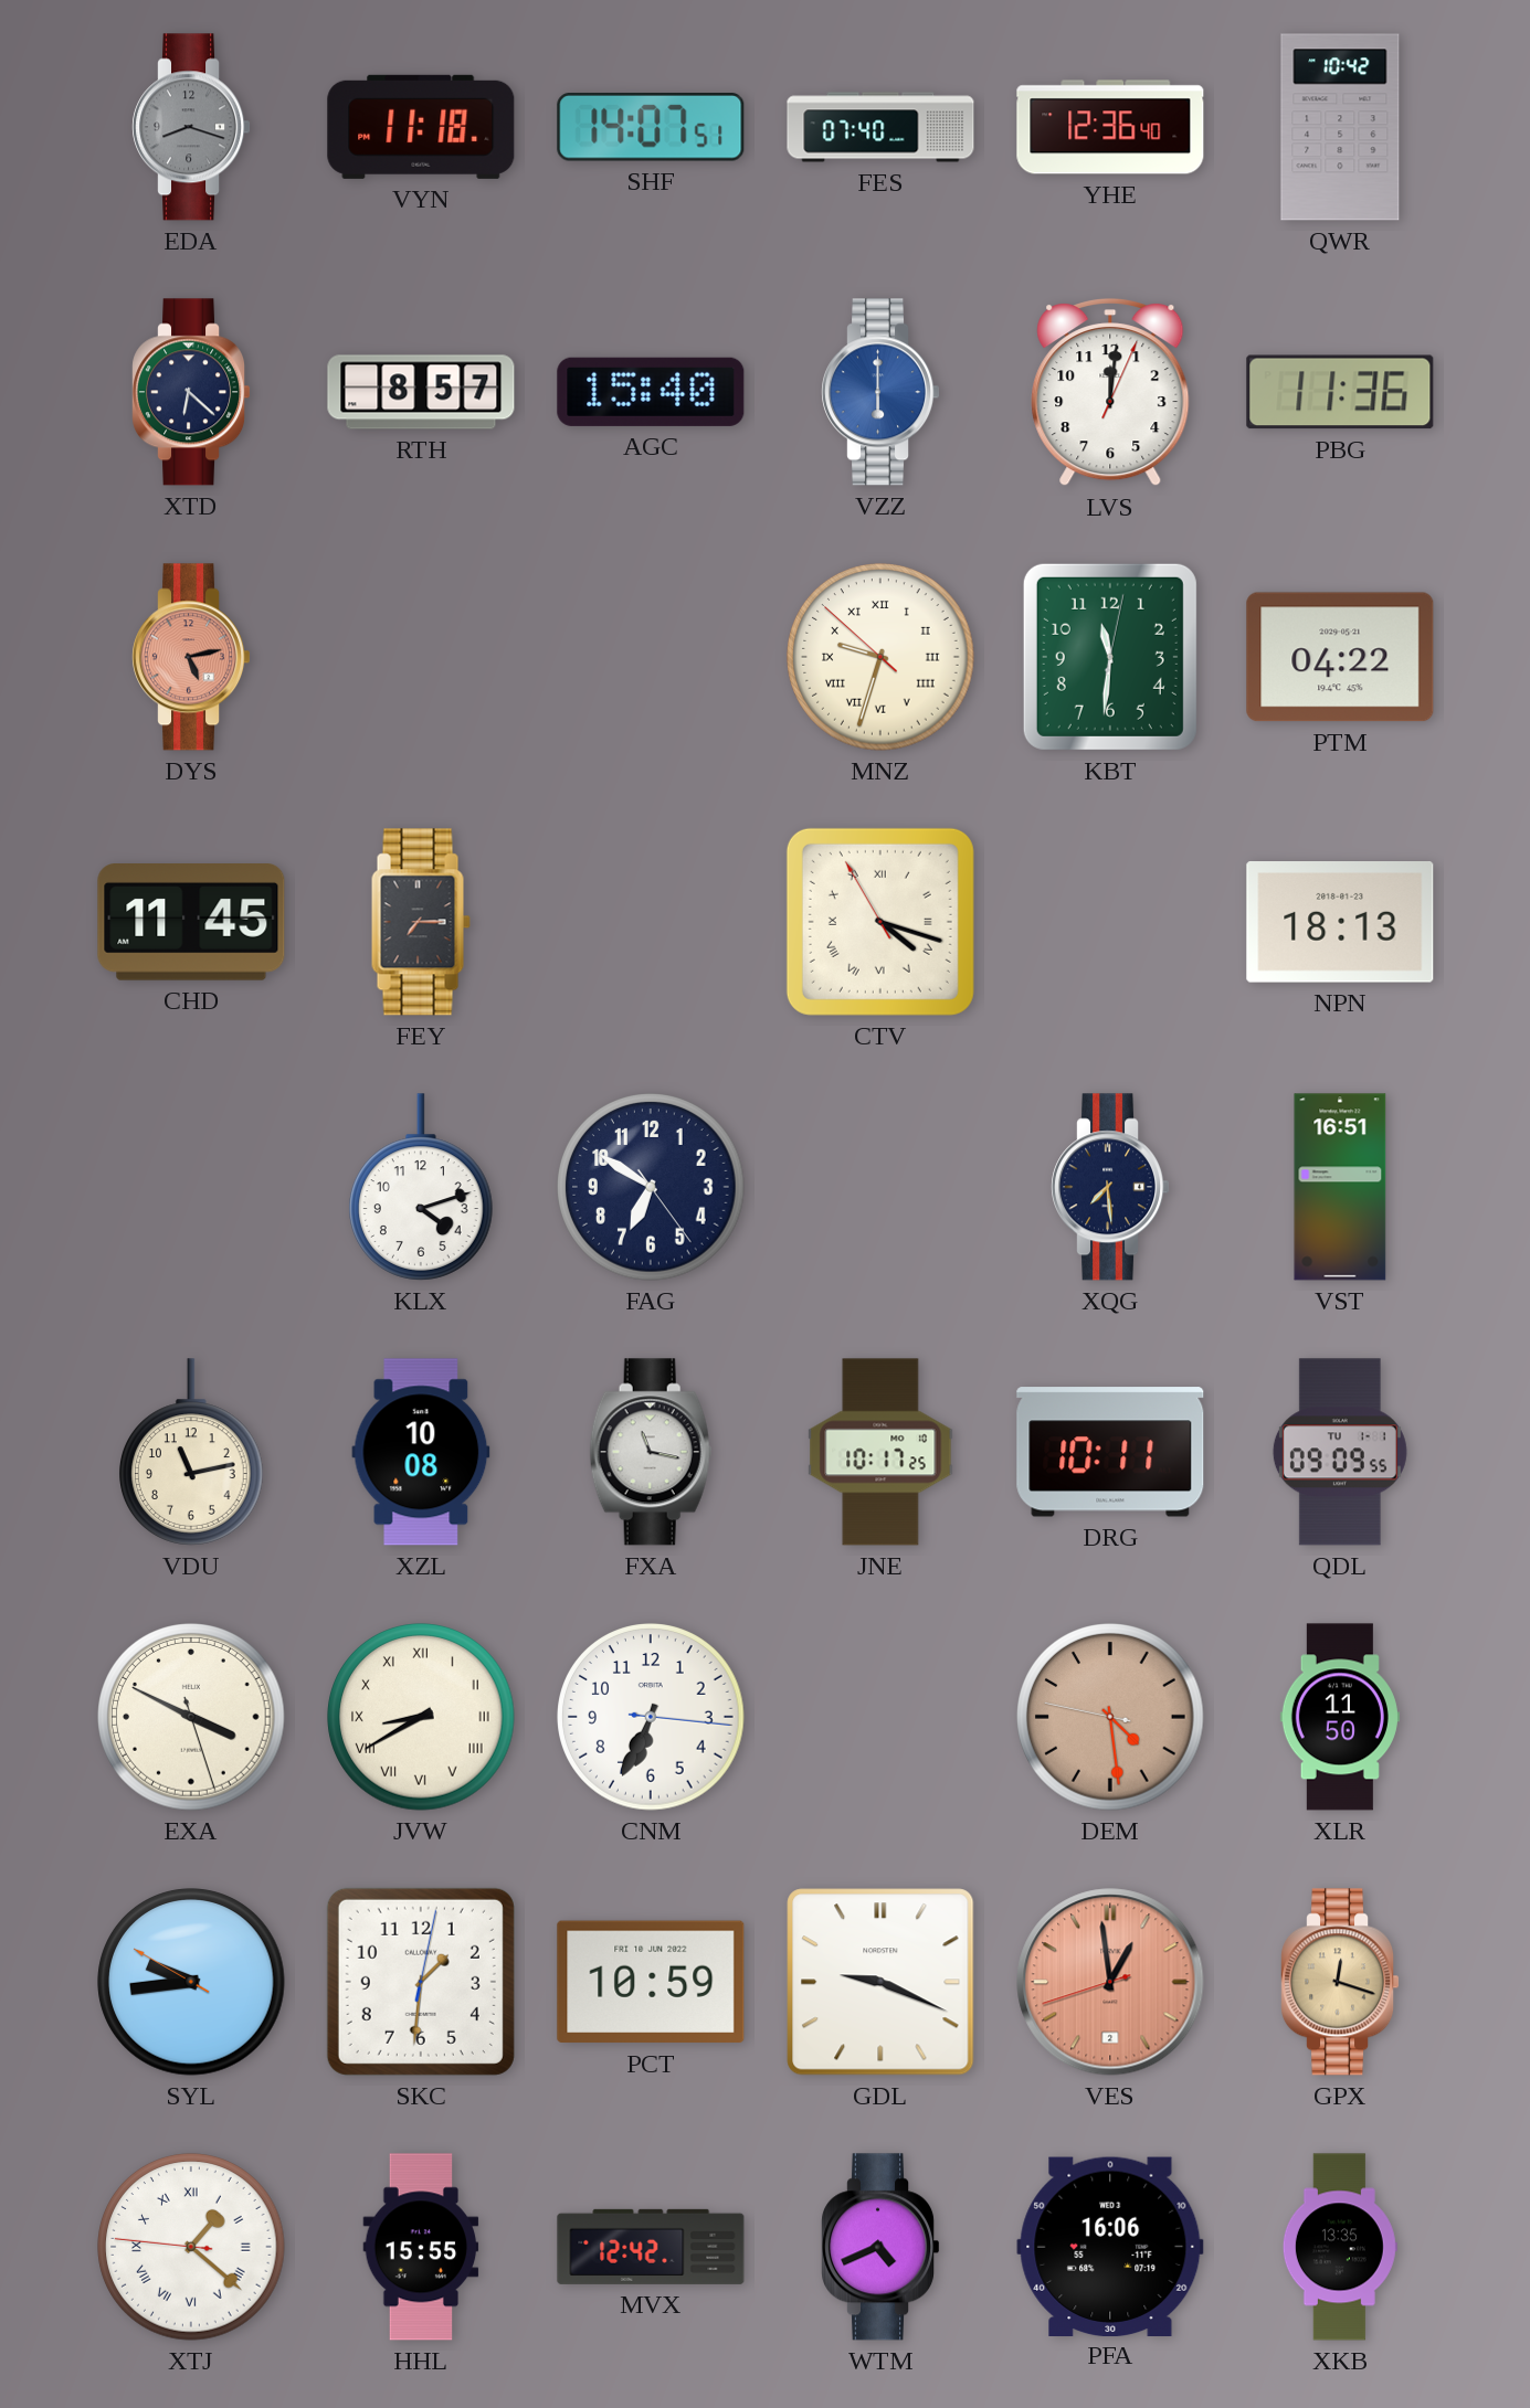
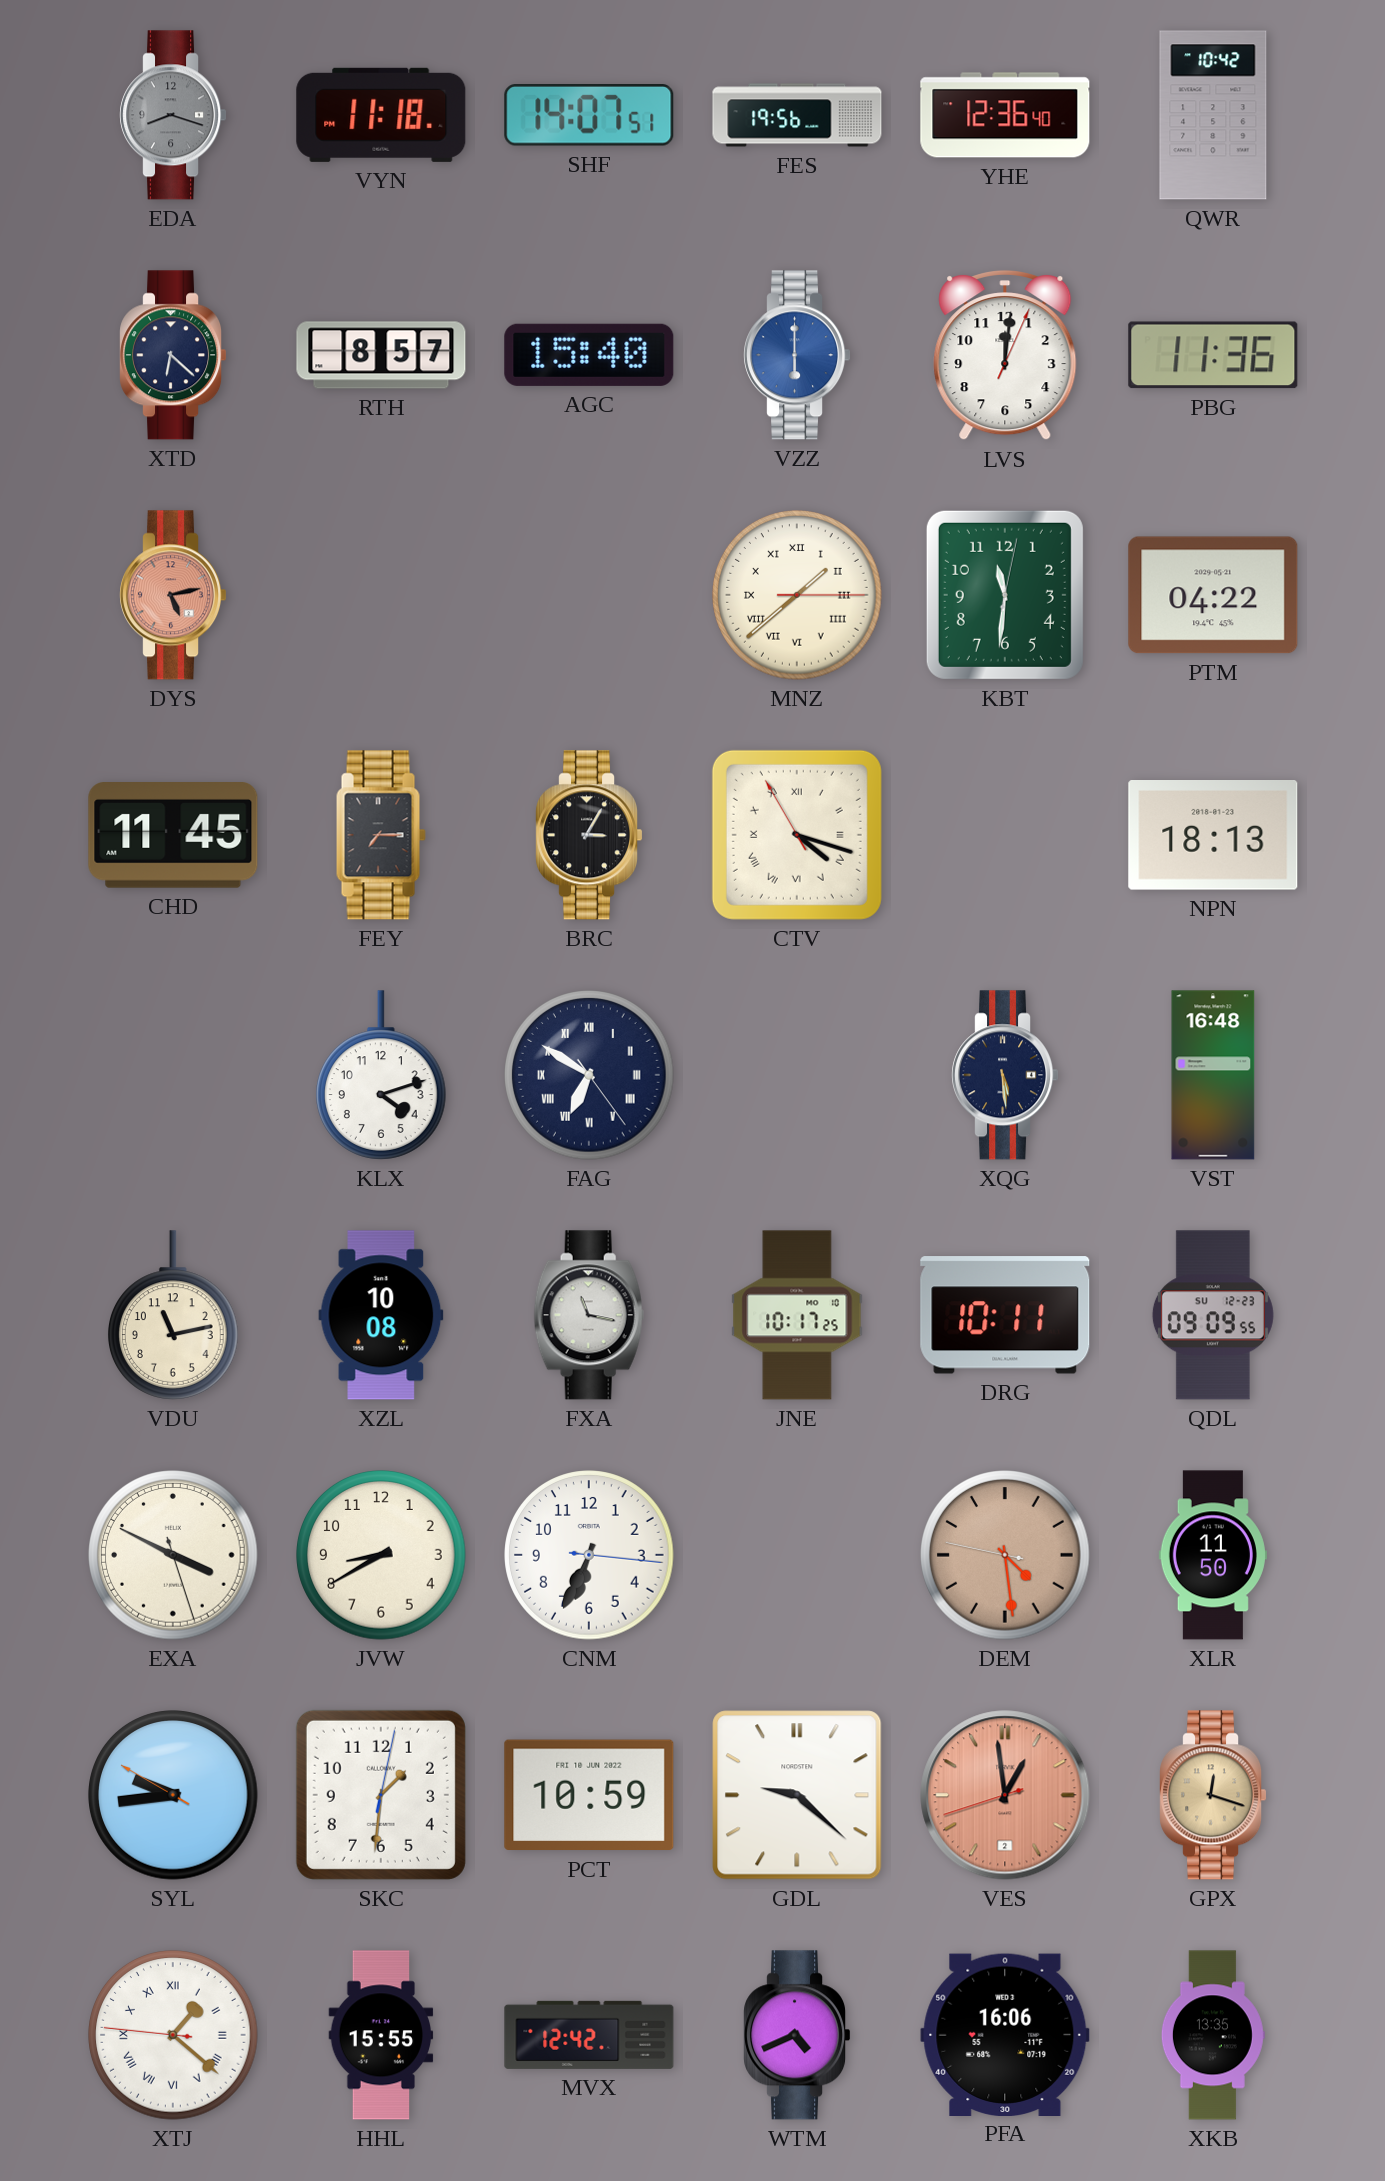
FES: 07:40 -> 19:56 (797, 115)
MNZ: 9:32 -> 1:38 (797, 595)
BRC: none -> 3:05 (589, 835)
FAG numerals: Arabic -> Roman (589, 1075)
XQG: 7:29 -> 5:29 (1005, 1075)
VST: 16:51 -> 16:48 (1213, 1075)
QDL date: TU 1-1 -> SU 12-23 (1213, 1315)
JVW numerals: Roman -> Arabic (381, 1555)
GDL: 9:19 -> 9:22 (797, 1795)
